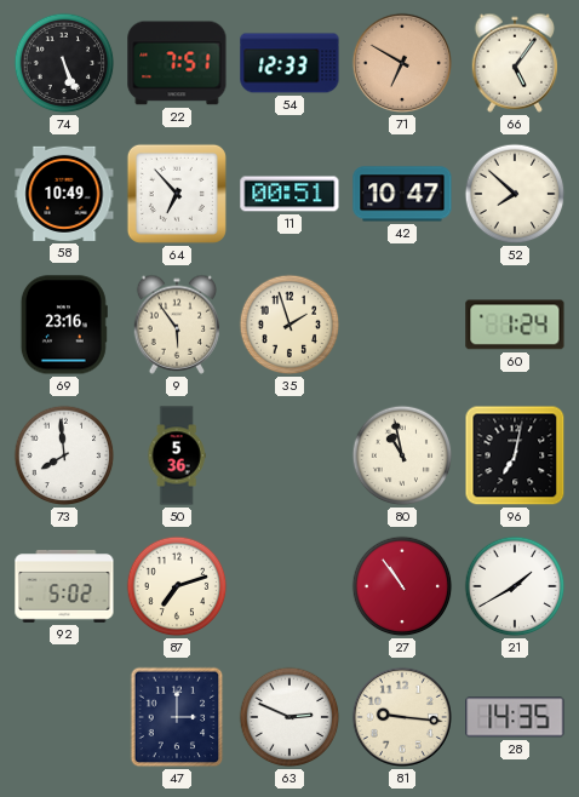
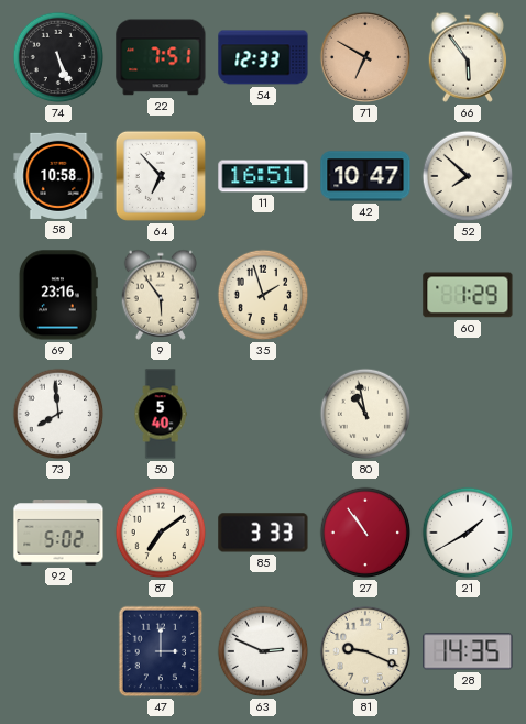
66: 5:06 -> 5:54 (468, 57)
58: 10:49 -> 10:58 (58, 176)
11: 00:51 -> 16:51 (263, 176)
60: 1:24 -> 1:29 (468, 295)
50: 5:36 -> 5:40 (161, 414)
96: 7:02 -> none (515, 455)
87: 7:12 -> 7:09 (161, 533)
85: none -> 3:33 (263, 533)
81: 9:16 -> 9:19 (365, 651)
